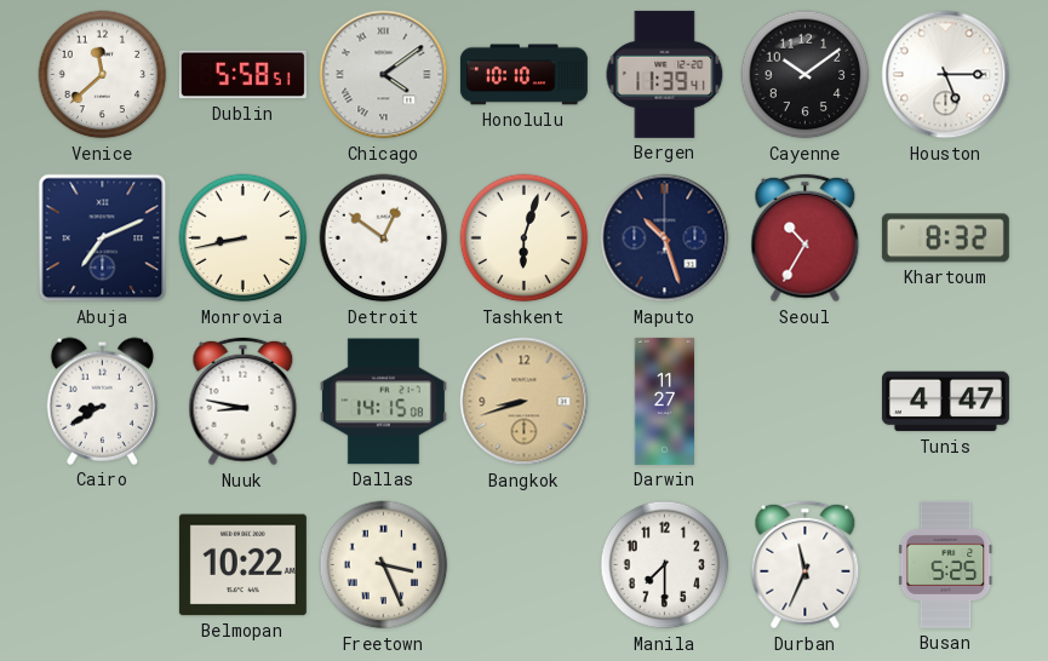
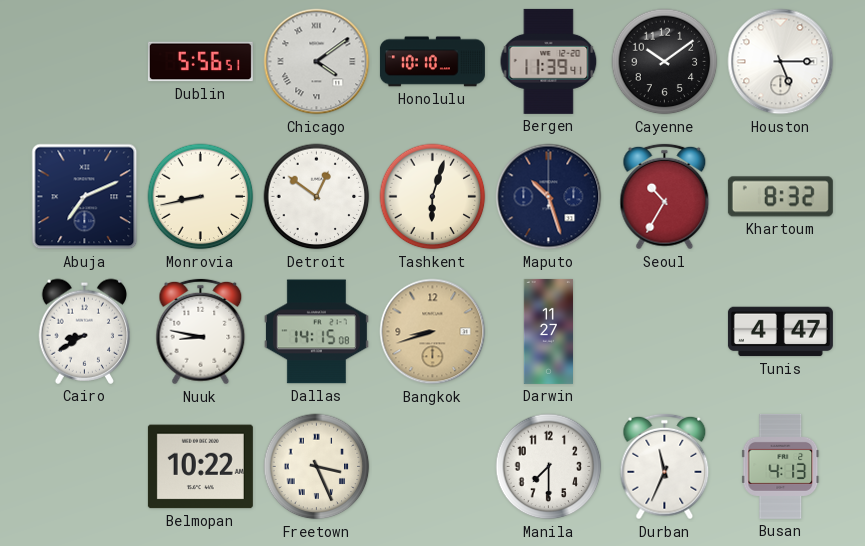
Venice: 11:38 -> none (103, 75)
Dublin: 5:58 -> 5:56 (200, 62)
Busan: 5:25 -> 4:13 (781, 466)
